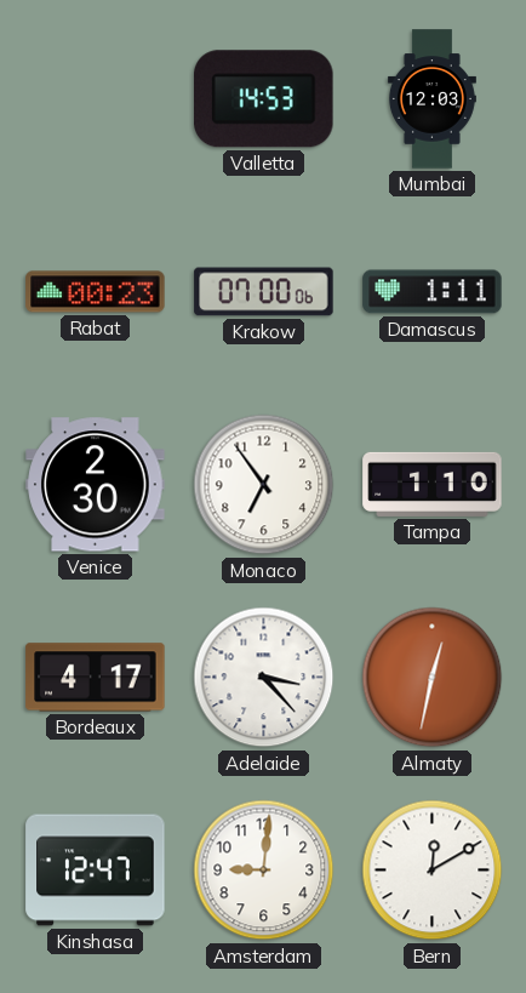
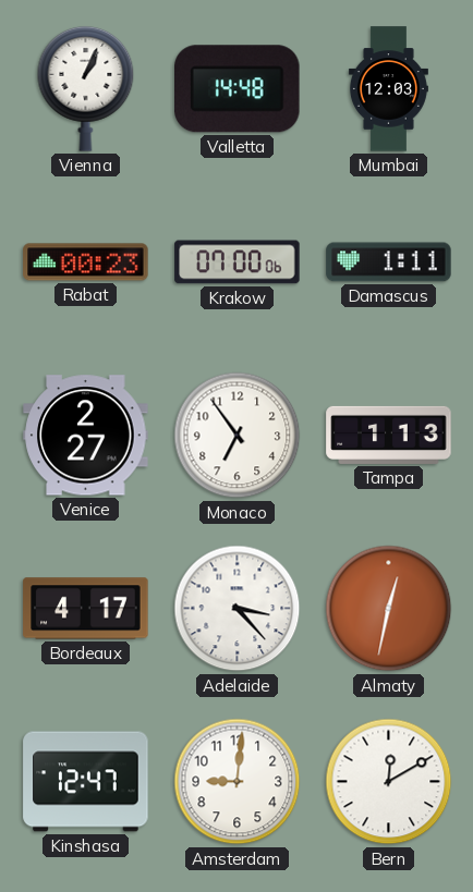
Vienna: none -> 1:04 (86, 88)
Valletta: 14:53 -> 14:48 (238, 89)
Venice: 2:30 -> 2:27 (86, 436)
Tampa: 1:10 -> 1:13 (389, 435)
